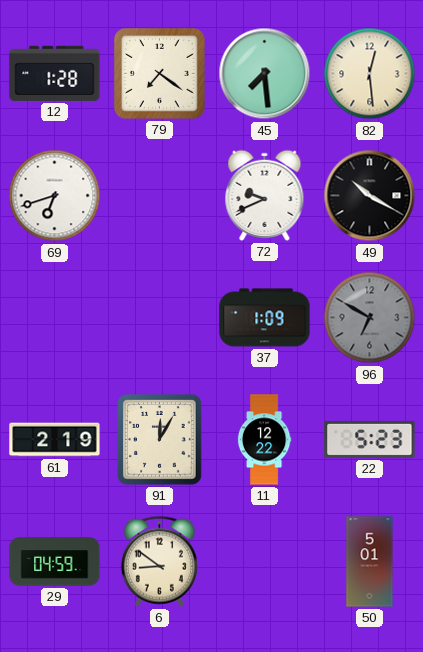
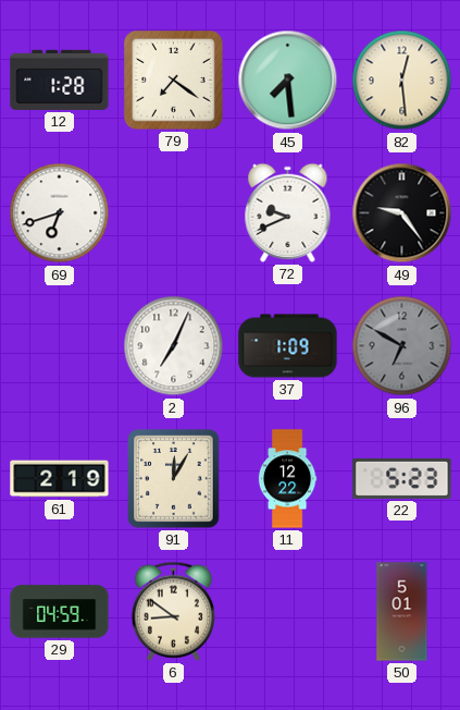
49: 10:20 -> 9:24 (402, 213)
2: none -> 7:04 (174, 346)
